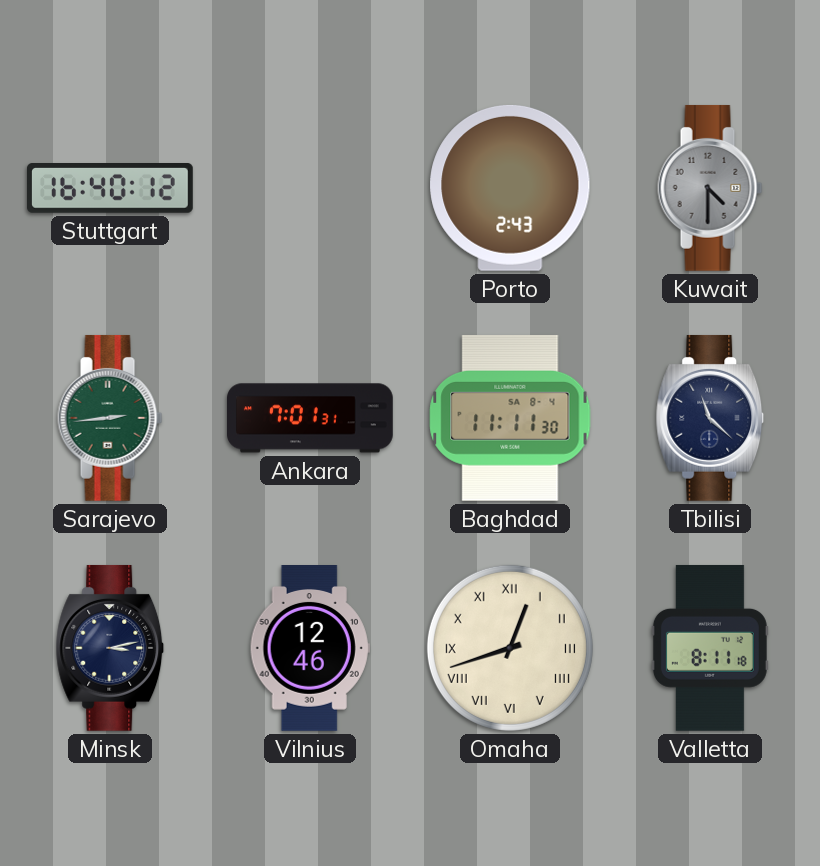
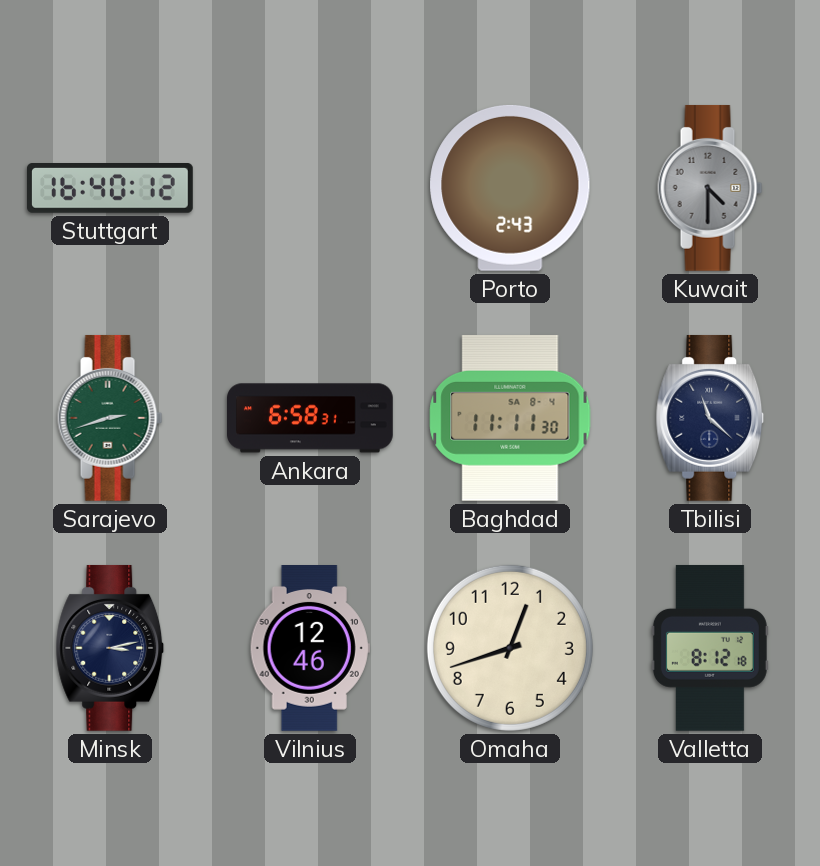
Sarajevo: 2:44 -> 2:42 (110, 418)
Ankara: 7:01 -> 6:58 (311, 418)
Omaha numerals: Roman -> Arabic (510, 648)
Valletta: 8:11 -> 8:12 (710, 648)
